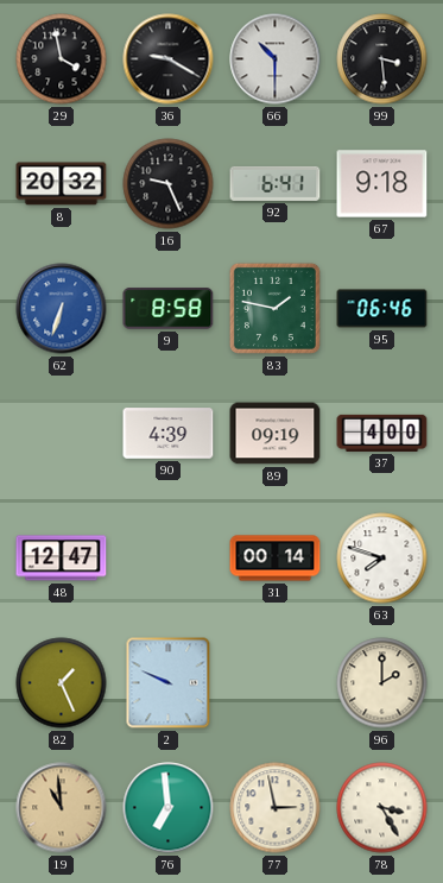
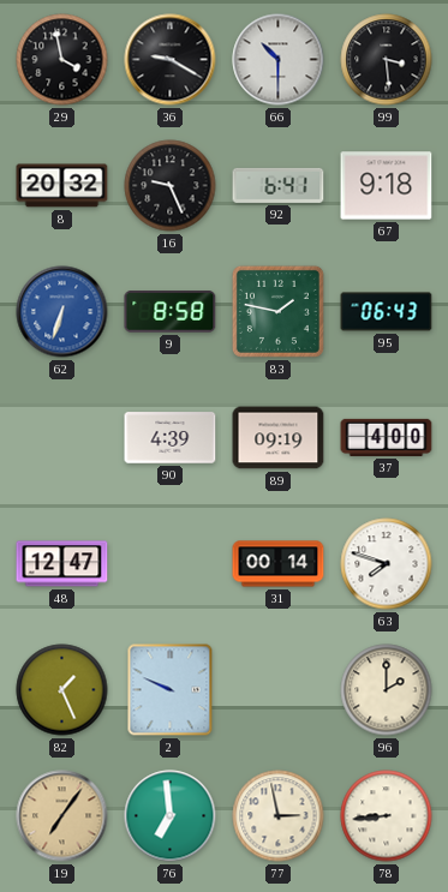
95: 06:46 -> 06:43 (387, 312)
19: 10:59 -> 7:06 (62, 816)
78: 3:25 -> 8:44 (387, 816)
